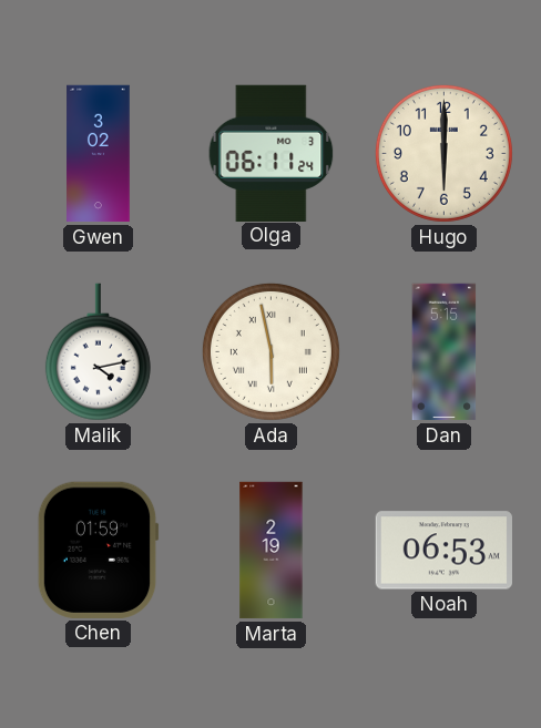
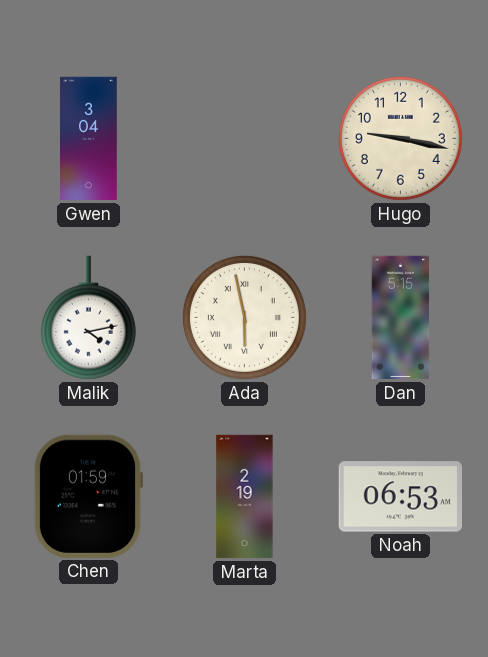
Gwen: 3:02 -> 3:04 (89, 139)
Olga: 06:11 -> none (272, 153)
Hugo: 6:00 -> 9:17 (400, 138)
